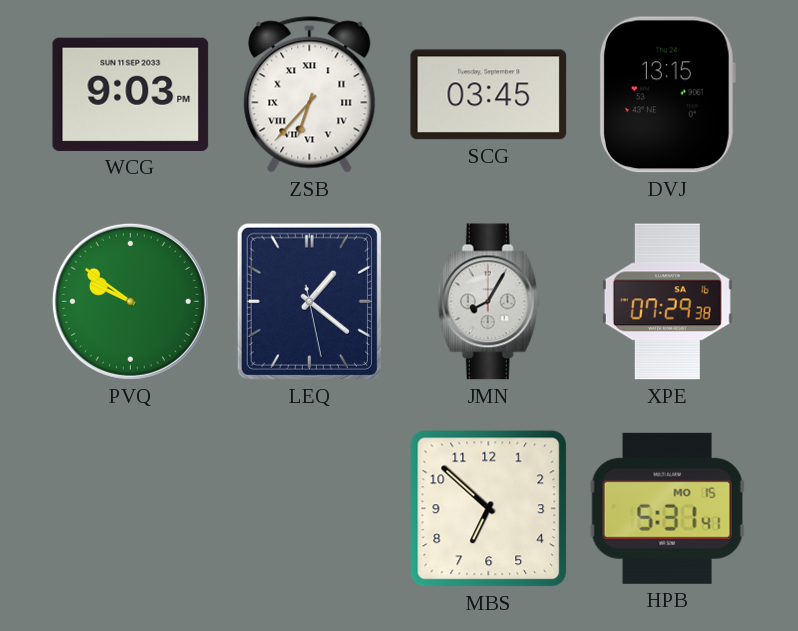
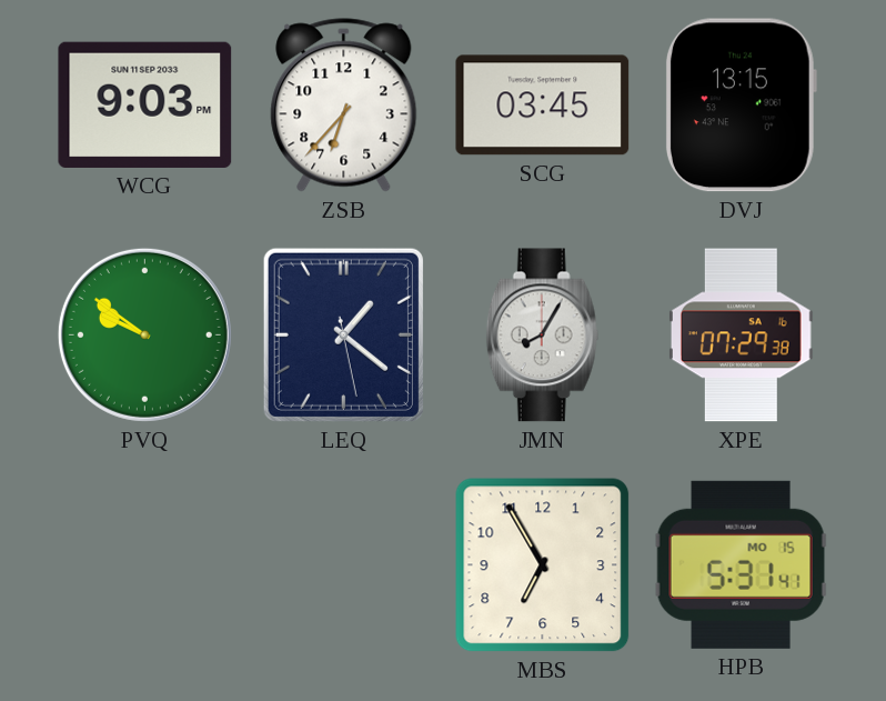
ZSB numerals: Roman -> Arabic (344, 106)
MBS: 6:52 -> 6:55 (543, 565)
